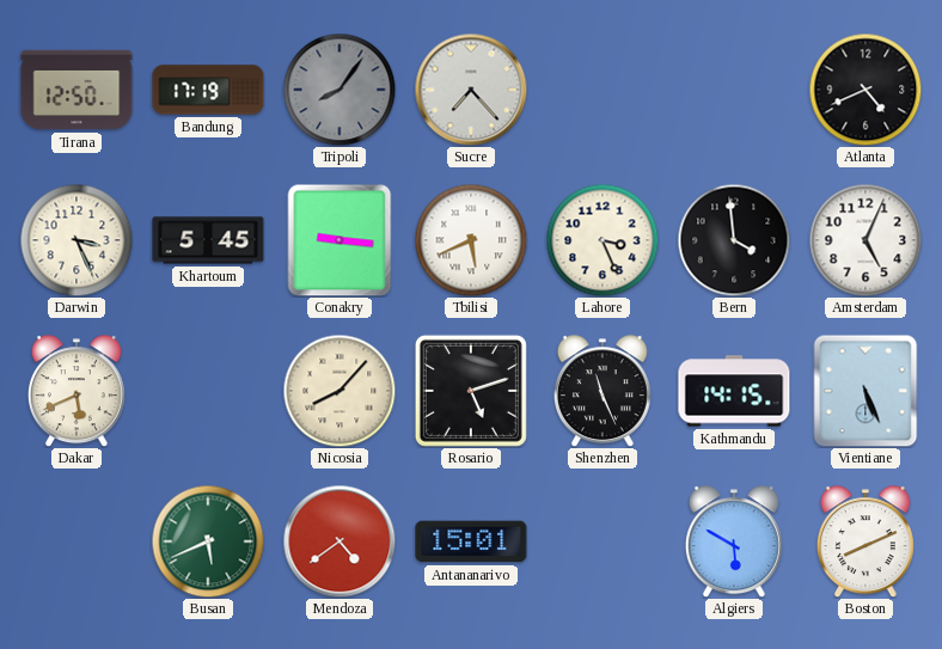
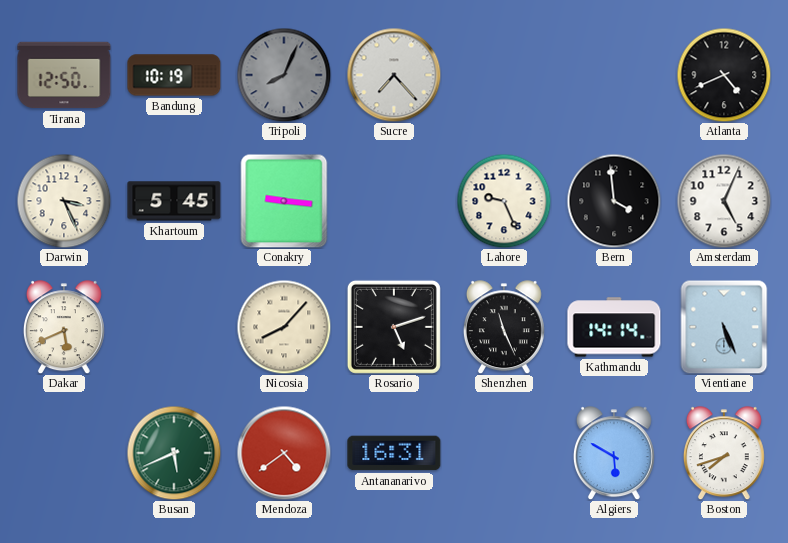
Bandung: 17:19 -> 10:19 (174, 75)
Tripoli: 8:06 -> 8:04 (284, 75)
Tbilisi: 5:41 -> none (471, 240)
Lahore: 3:26 -> 9:26 (504, 201)
Kathmandu: 14:15 -> 14:14 (614, 327)
Antananarivo: 15:01 -> 16:31 (394, 453)
Boston: 8:11 -> 7:42 (724, 453)
